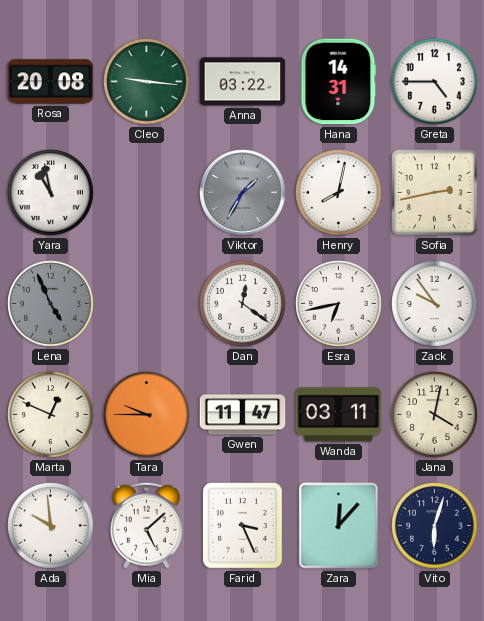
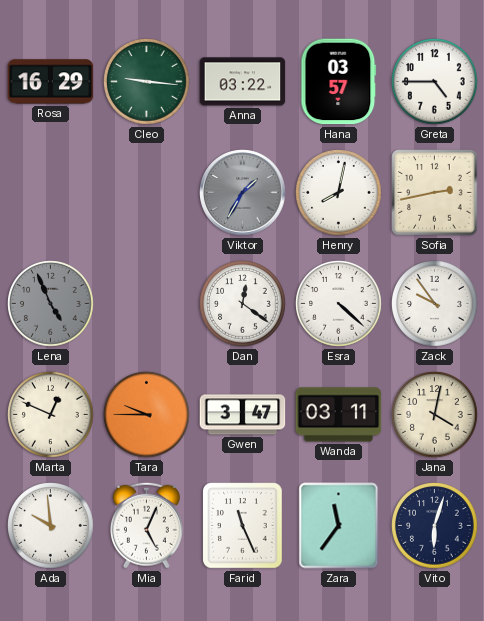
Rosa: 20:08 -> 16:29 (51, 82)
Hana: 14:31 -> 03:57 (339, 82)
Yara: 10:58 -> none (51, 193)
Esra: 6:43 -> 4:22 (339, 304)
Gwen: 11:47 -> 3:47 (243, 415)
Mia: 5:08 -> 5:04 (146, 525)
Farid: 3:26 -> 11:26 (243, 526)
Zara: 12:07 -> 11:36 (339, 526)
